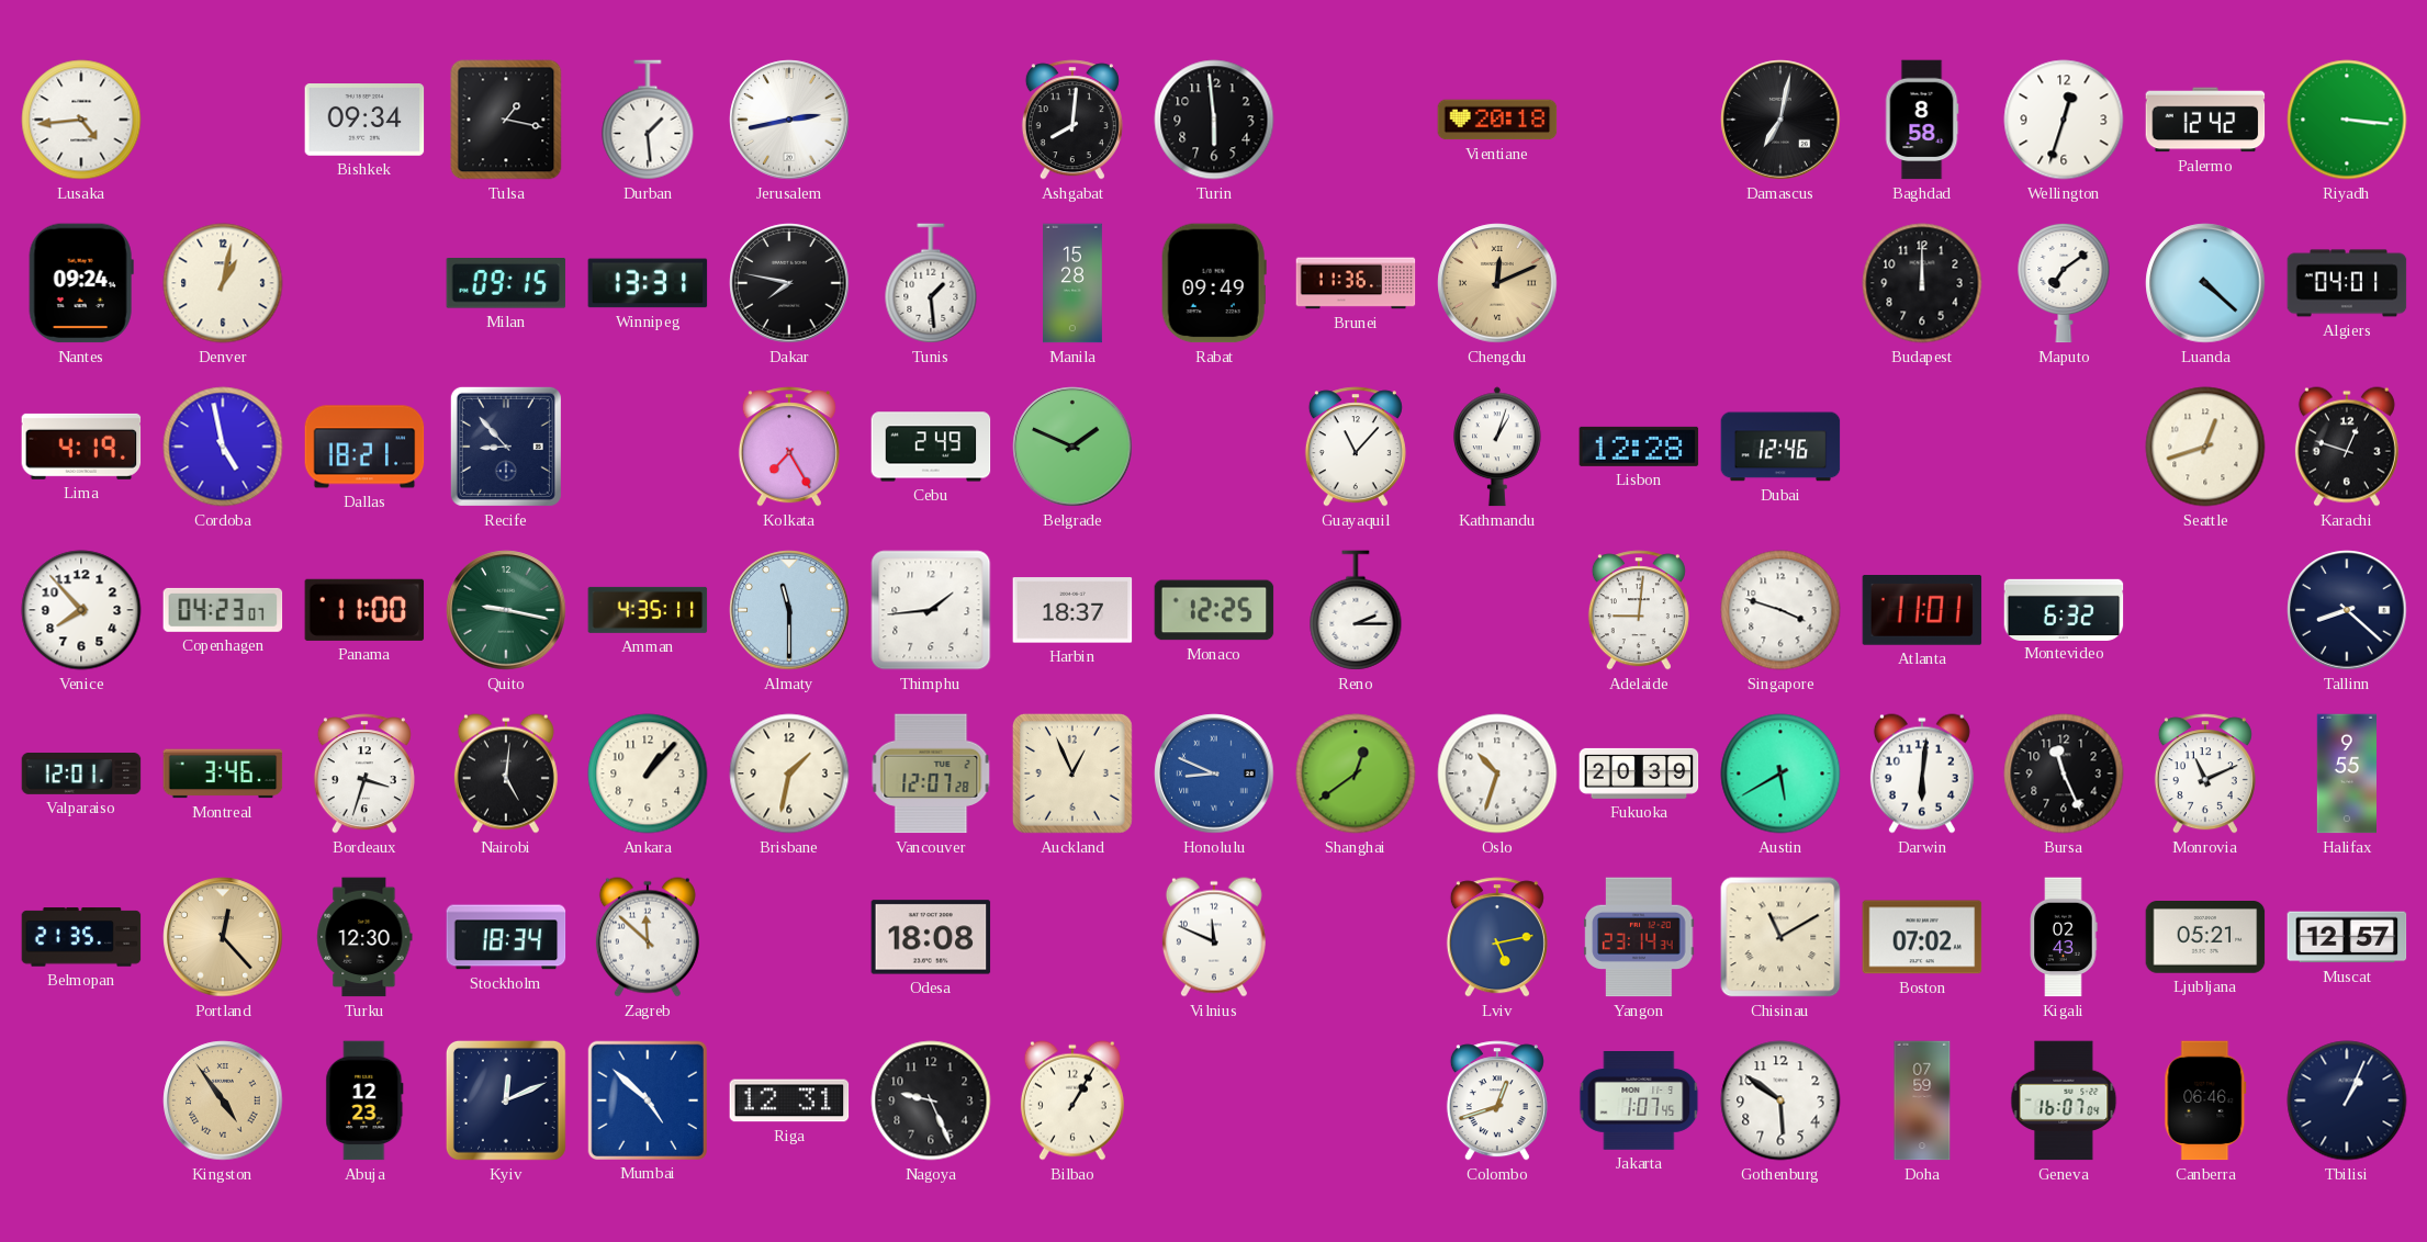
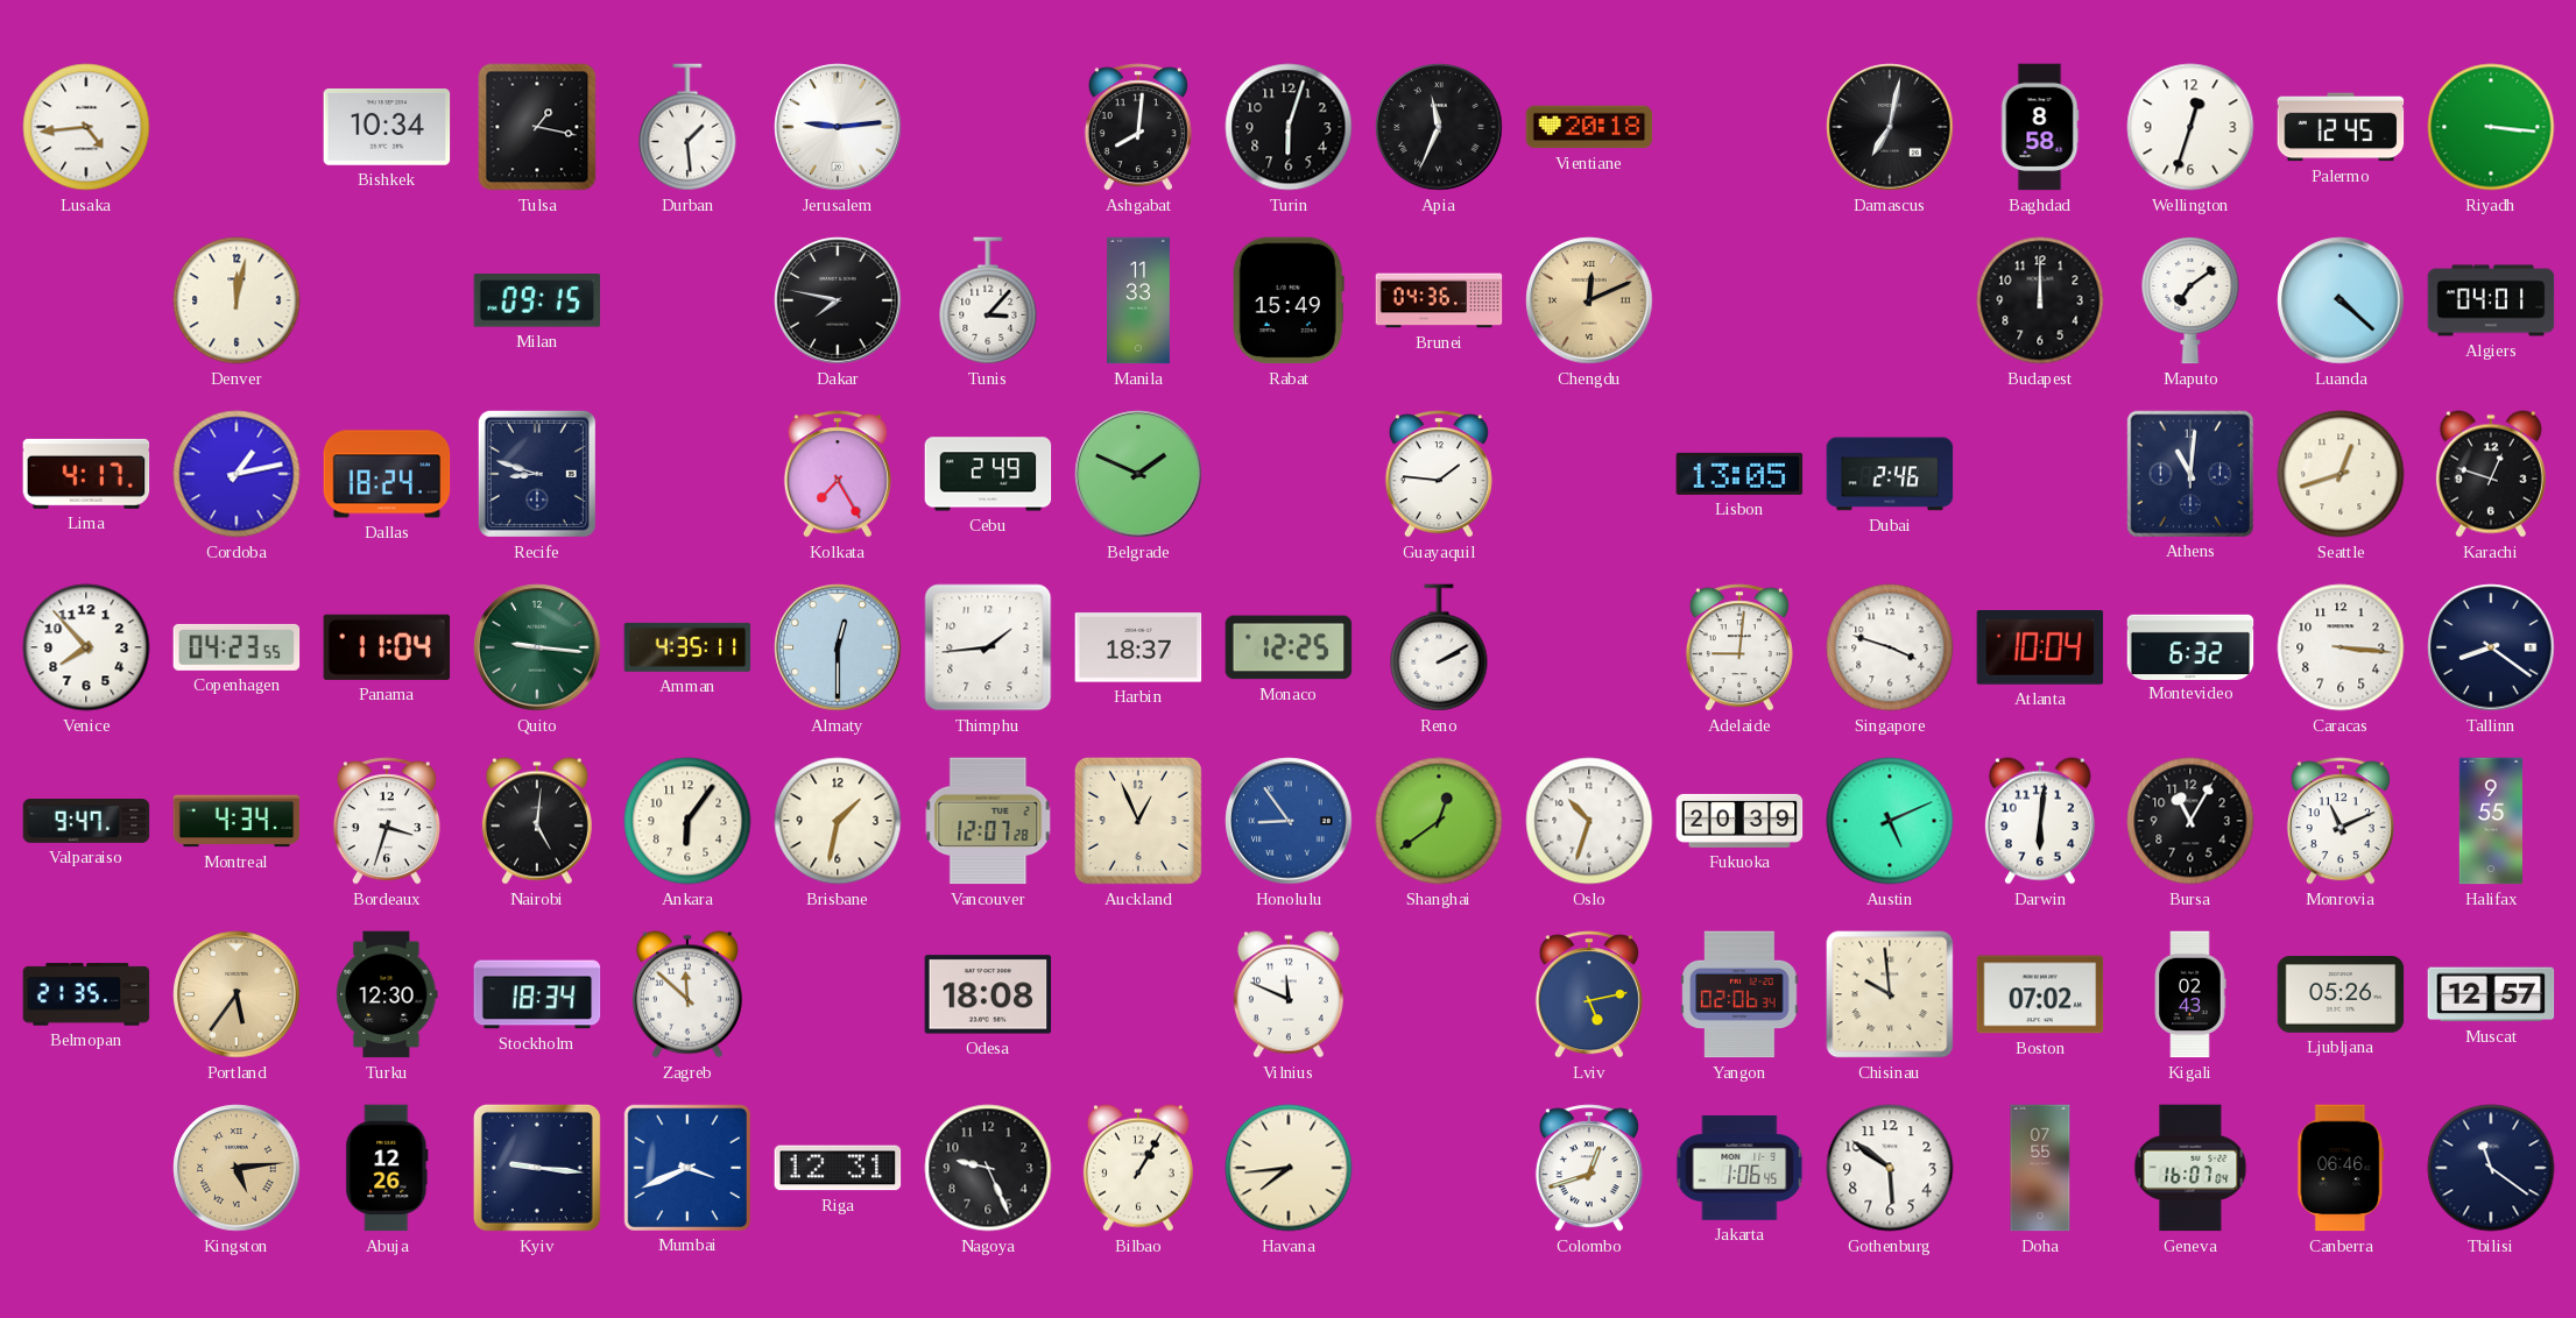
Bishkek: 09:34 -> 10:34 (387, 128)
Jerusalem: 2:43 -> 9:14 (838, 127)
Turin: 5:59 -> 6:03 (1289, 127)
Apia: none -> 11:34 (1439, 127)
Palermo: 12:42 -> 12:45 (2341, 127)
Nantes: 09:24 -> none (81, 283)
Denver: 1:02 -> 12:02 (237, 300)
Winnipeg: 13:31 -> none (648, 283)
Tunis: 1:29 -> 3:07 (988, 300)
Manila: 15:28 -> 11:33 (1139, 300)
Rabat: 09:49 -> 15:49 (1289, 300)
Brunei: 11:36 -> 04:36 (1439, 300)
Lima: 4:19 -> 4:17 (86, 474)
Cordoba: 4:58 -> 1:13 (237, 474)
Dallas: 18:21 -> 18:24 (387, 474)
Recife: 8:53 -> 8:48 (537, 474)
Guayaquil: 11:07 -> 1:46 (1439, 474)
Kathmandu: 1:03 -> none (1498, 447)
Lisbon: 12:28 -> 13:05 (1739, 474)
Dubai: 12:46 -> 2:46 (1890, 474)
Athens: none -> 11:01 (2189, 473)
Copenhagen: 04:23:07 -> 04:23:55 (237, 647)
Panama: 11:00 -> 11:04 (387, 647)
Quito: 9:17 -> 9:16 (537, 647)
Almaty: 11:30 -> 12:30 (838, 647)
Reno: 2:15 -> 2:10 (1439, 647)
Atlanta: 11:01 -> 10:04 (2040, 649)
Caracas: none -> 3:16 (2341, 647)
Tallinn: 8:22 -> 8:21 (2491, 647)
Valparaiso: 12:01 -> 9:47 (86, 822)
Montreal: 3:46 -> 4:34 (237, 821)
Ankara: 1:07 -> 6:06 (687, 821)
Honolulu: 8:49 -> 8:54 (1289, 821)
Austin: 5:40 -> 5:11 (1890, 821)
Bursa: 11:26 -> 11:05 (2190, 821)
Portland: 12:23 -> 5:36 (237, 994)
Yangon: 23:14 -> 02:06 (1739, 994)
Chisinau: 11:10 -> 9:59 (1890, 994)
Ljubljana: 05:21 -> 05:26 (2341, 994)
Kingston: 4:54 -> 5:14 (237, 1168)
Abuja: 12:23 -> 12:26 (387, 1168)
Kyiv: 12:11 -> 9:16 (537, 1168)
Mumbai: 4:52 -> 3:41 (686, 1167)
Havana: none -> 7:44 (1289, 1168)
Jakarta: 1:07 -> 1:06 (1739, 1169)
Doha: 07:59 -> 07:55 (2040, 1168)
Tbilisi: 1:04 -> 11:21 (2491, 1168)
